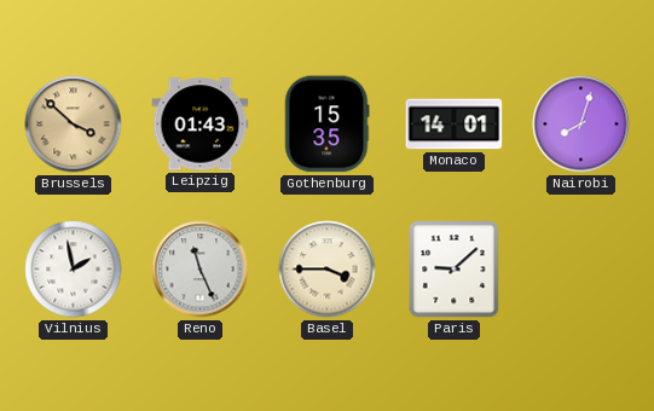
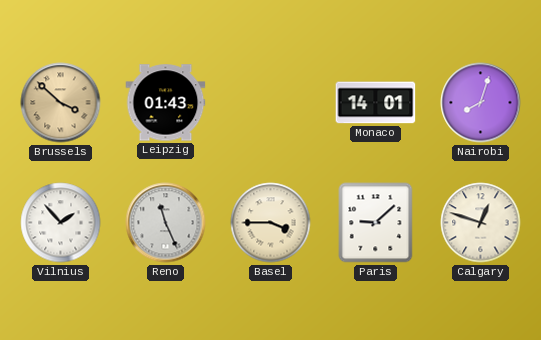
Gothenburg: 15:35 -> none (326, 125)
Vilnius: 1:58 -> 1:53 (61, 223)
Calgary: none -> 12:48 (481, 223)
